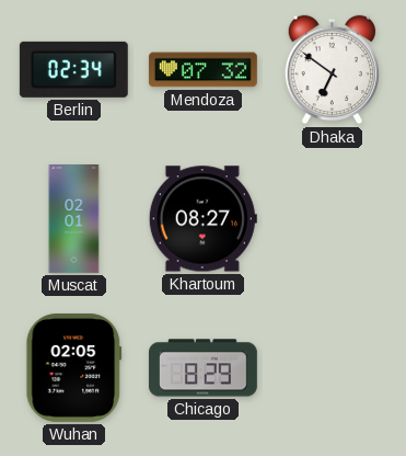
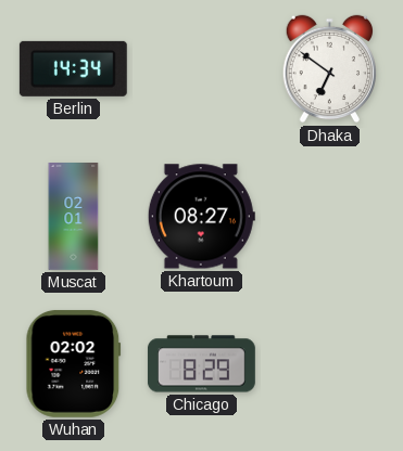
Berlin: 02:34 -> 14:34 (73, 68)
Mendoza: 07:32 -> none (202, 70)
Wuhan: 02:05 -> 02:02 (74, 363)
